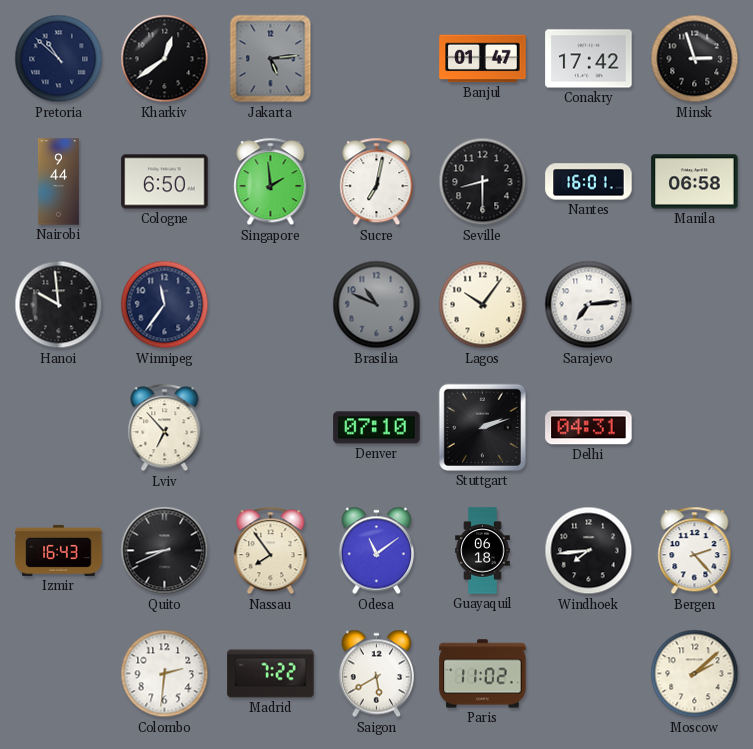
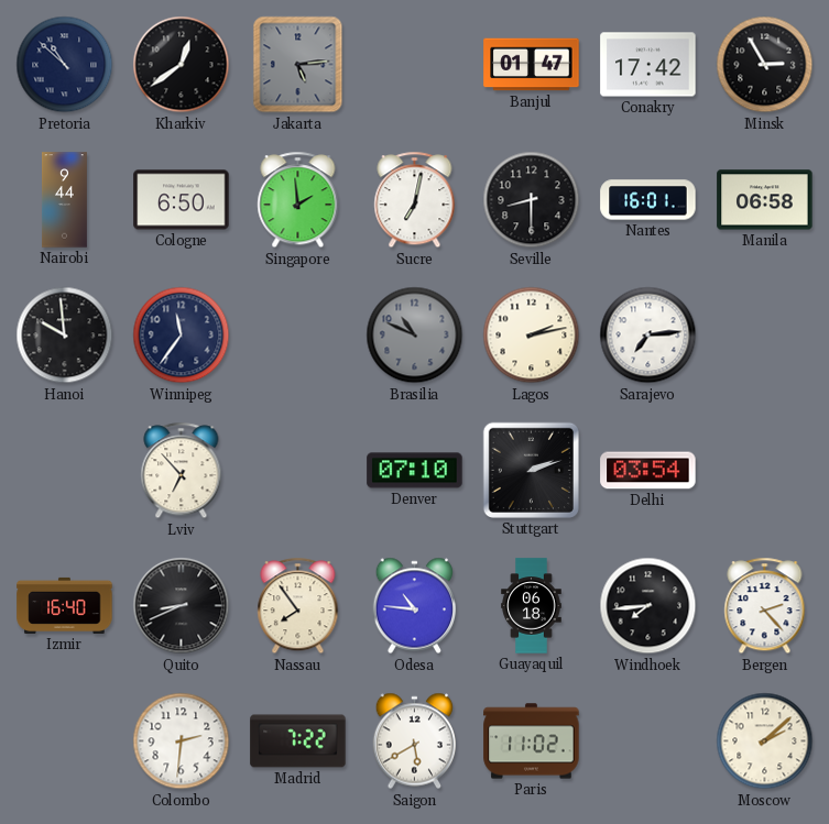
Minsk: 2:57 -> 2:55 (765, 65)
Lagos: 10:06 -> 2:13 (532, 336)
Delhi: 04:31 -> 03:54 (648, 471)
Izmir: 16:43 -> 16:40 (65, 605)
Odesa: 11:09 -> 10:46 (414, 606)
